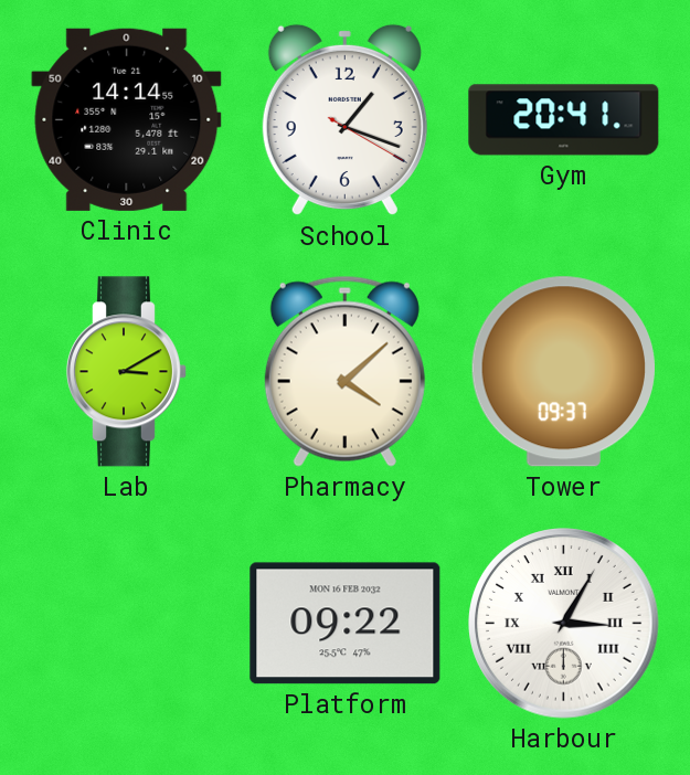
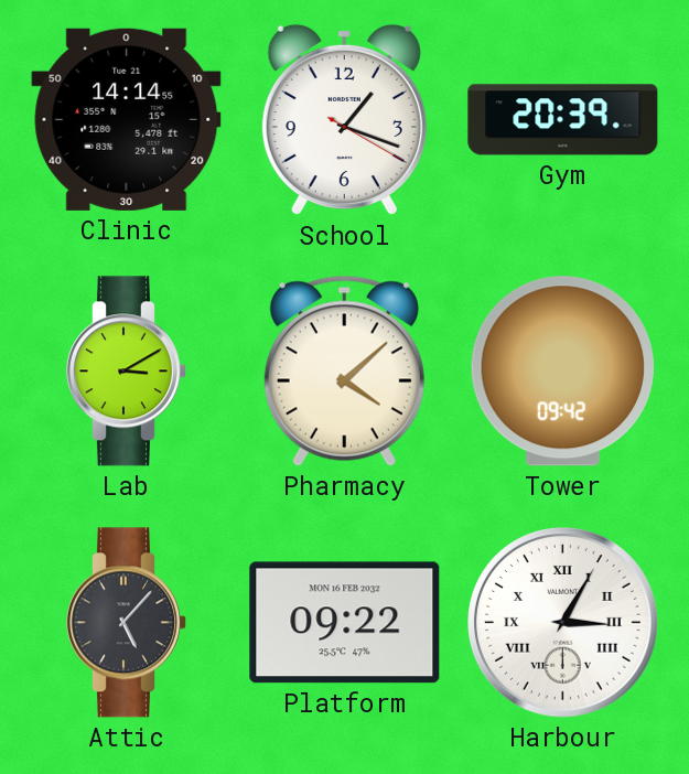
Gym: 20:41 -> 20:39 (563, 120)
Tower: 09:37 -> 09:42 (562, 372)
Attic: none -> 5:07 (126, 623)
